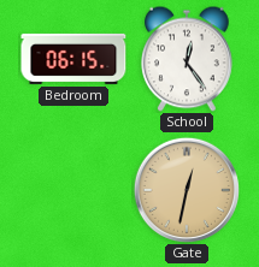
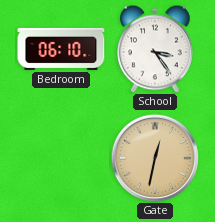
Bedroom: 06:15 -> 06:10 (61, 49)
School: 12:24 -> 3:24 (156, 49)
